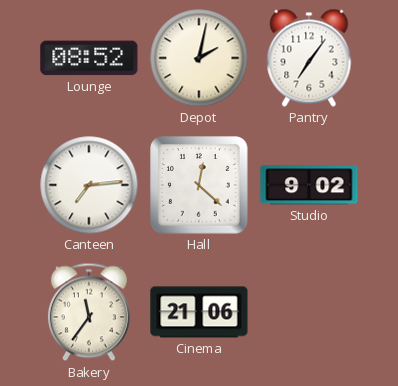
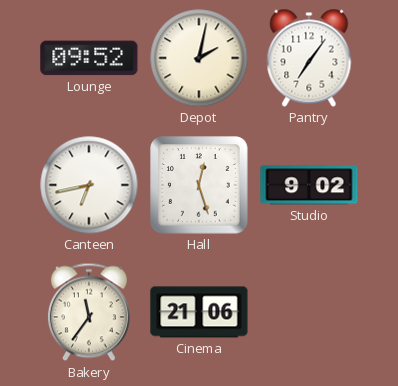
Lounge: 08:52 -> 09:52 (89, 58)
Canteen: 7:14 -> 6:43 (89, 185)
Hall: 12:22 -> 12:27 (199, 185)
